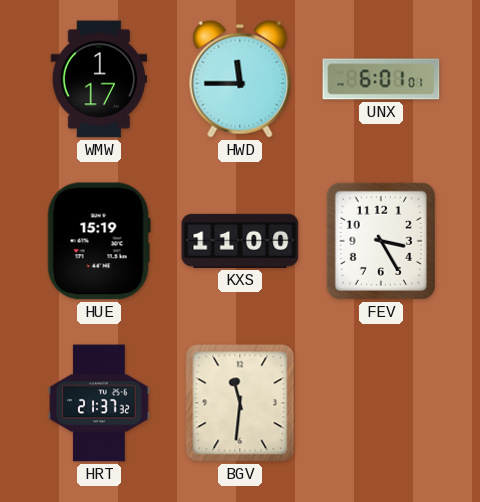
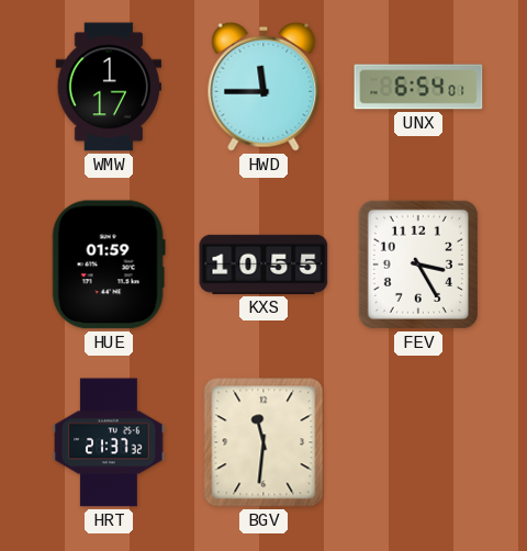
UNX: 6:01 -> 6:54 (418, 87)
HUE: 15:19 -> 01:59 (109, 265)
KXS: 11:00 -> 10:55 (263, 265)
